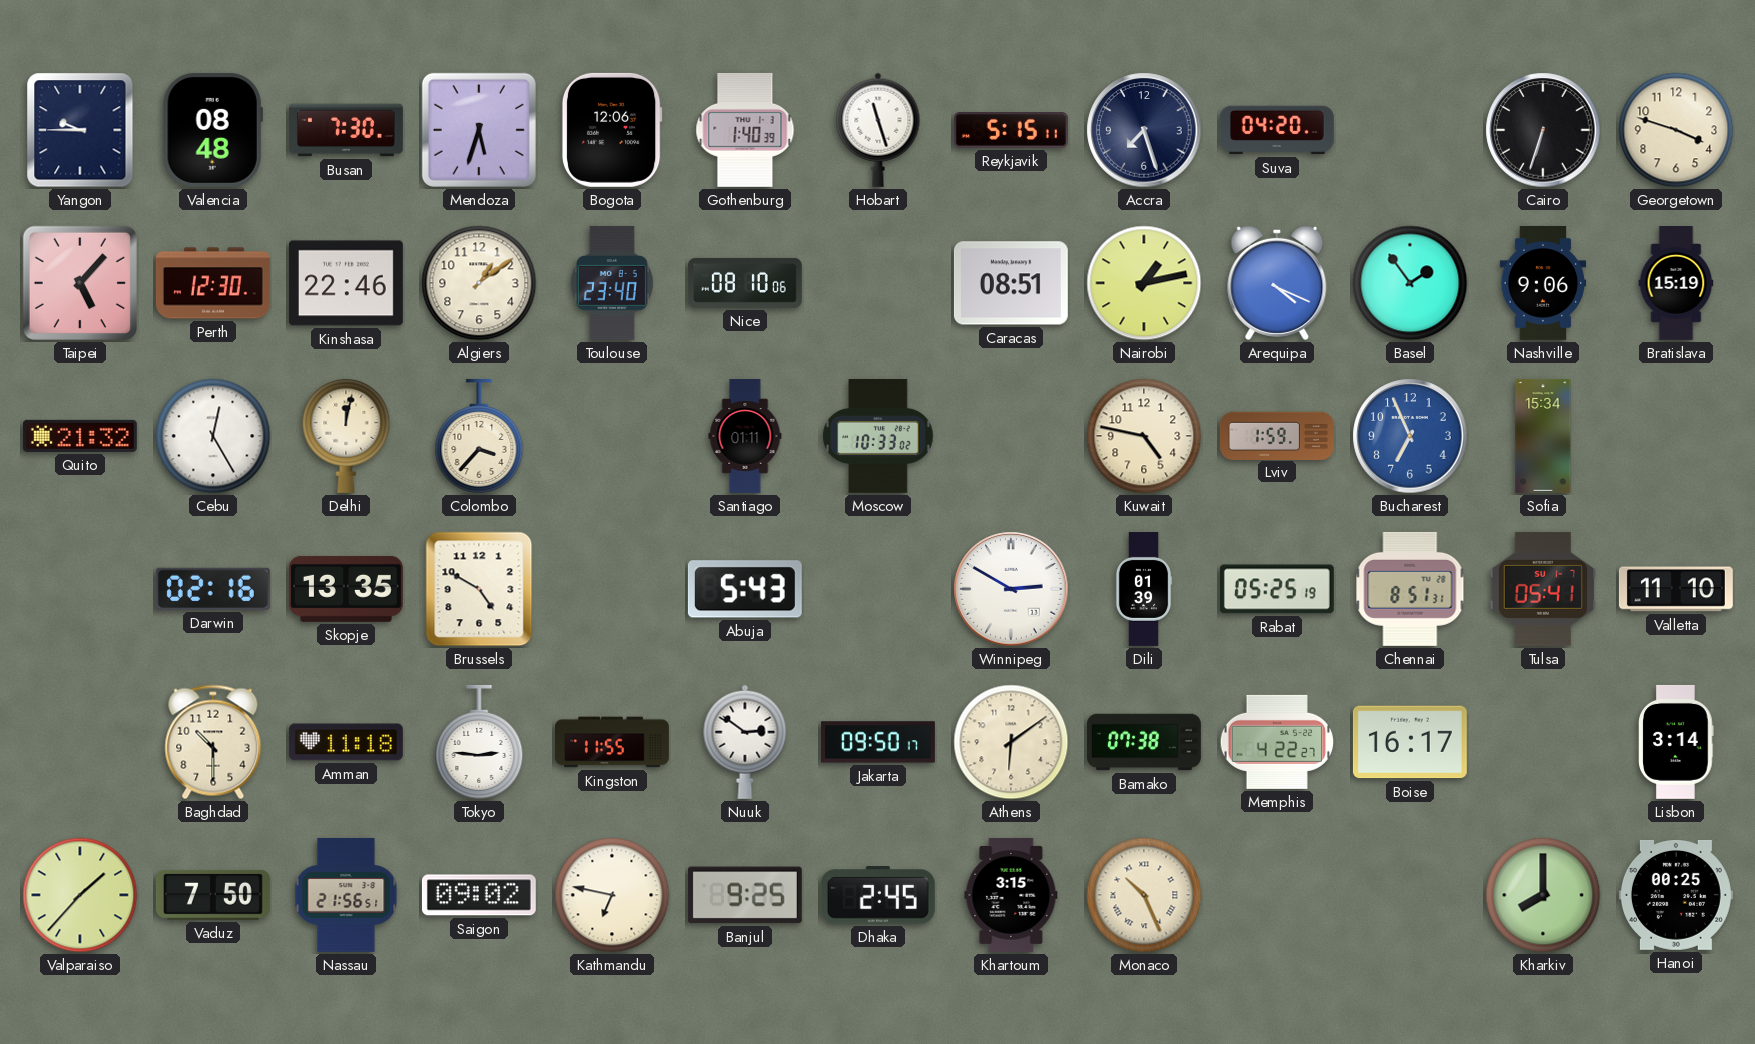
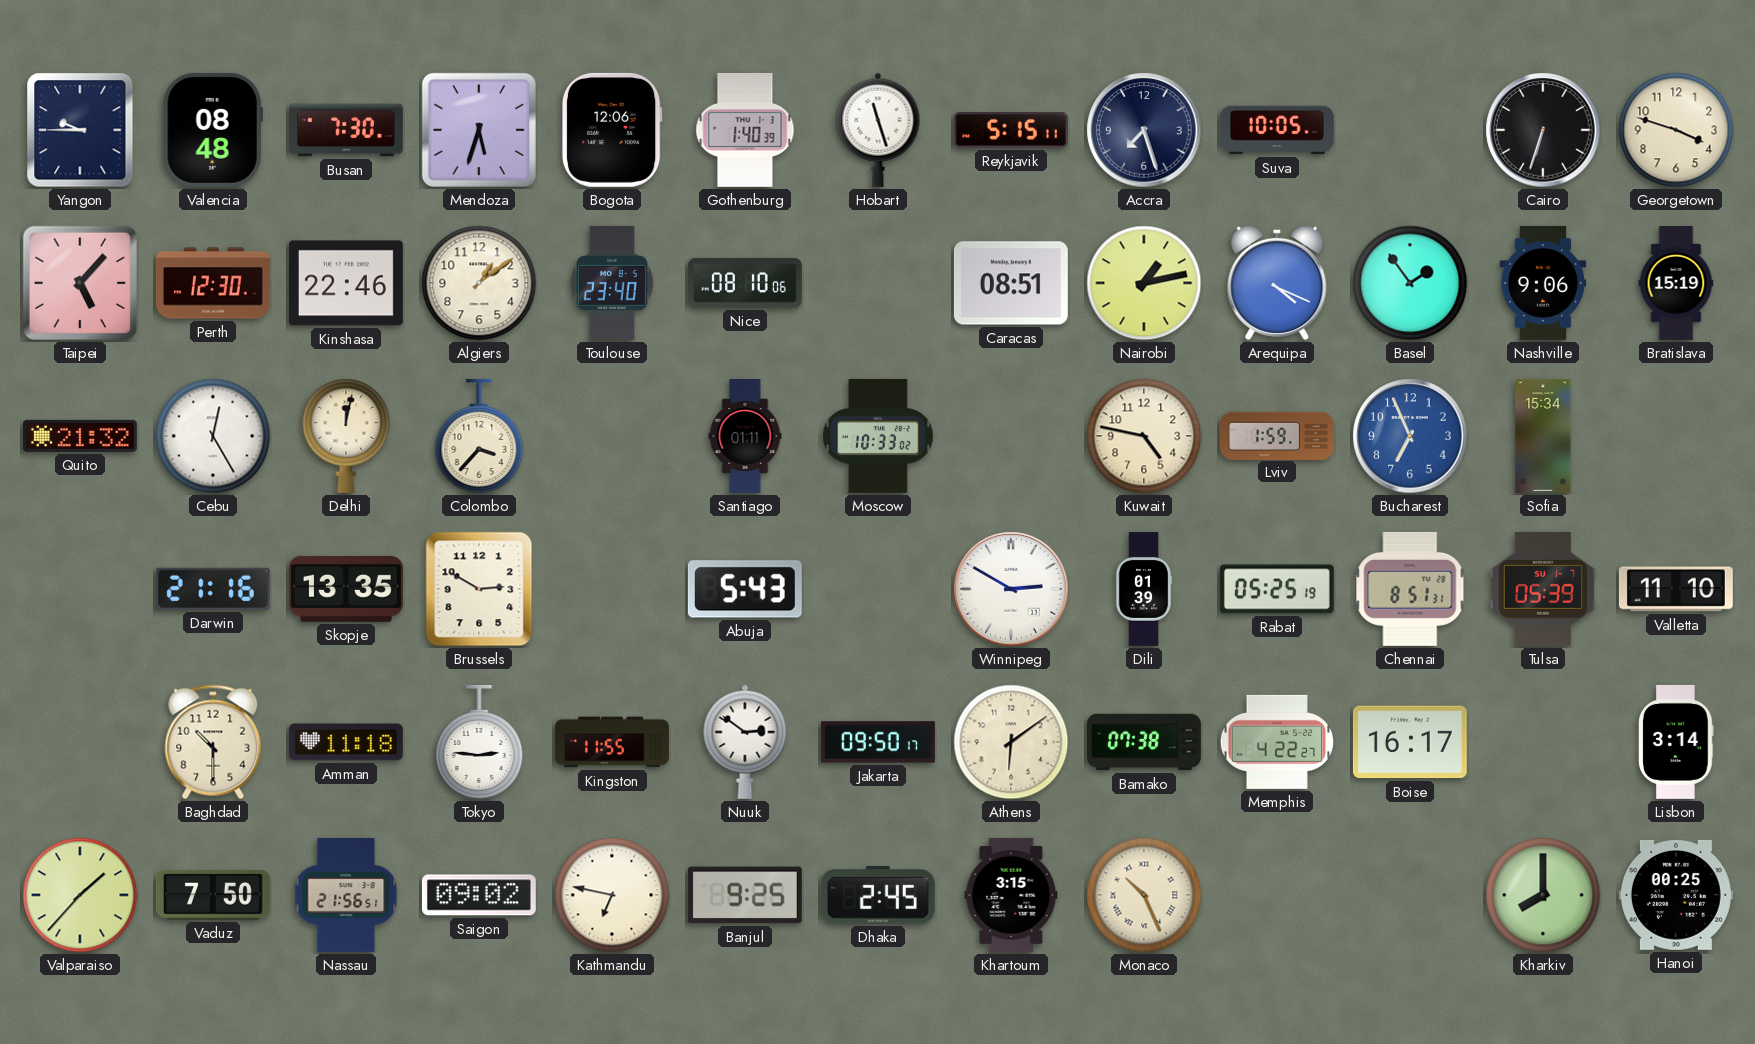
Suva: 04:20 -> 10:05 (1277, 130)
Darwin: 02:16 -> 21:16 (213, 589)
Brussels: 4:50 -> 2:50 (479, 589)
Tulsa: 05:41 -> 05:39 (1542, 589)
